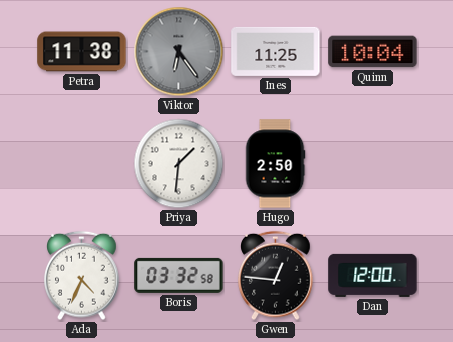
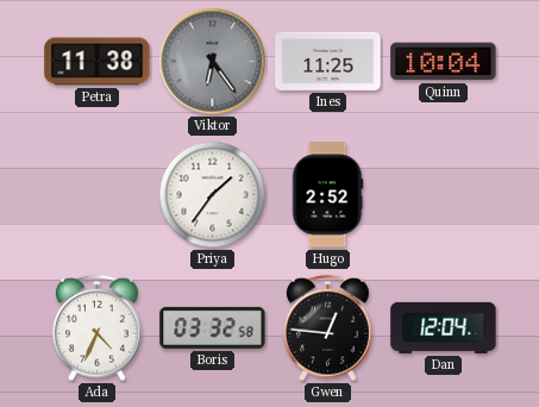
Priya: 1:31 -> 1:36 (213, 195)
Hugo: 2:50 -> 2:52 (327, 195)
Dan: 12:00 -> 12:04 (444, 327)
